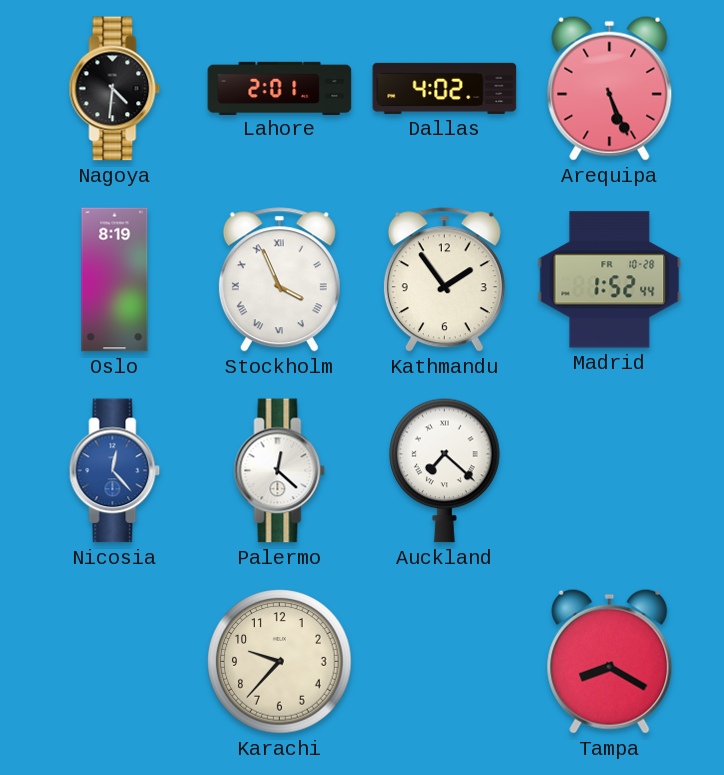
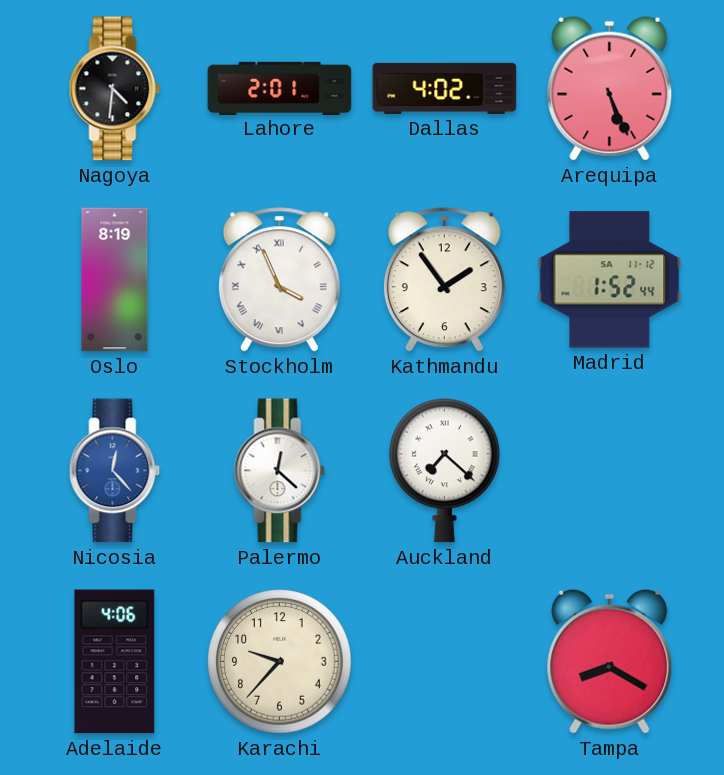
Madrid date: FR 10-28 -> SA 11-12 (610, 280)
Adelaide: none -> 4:06 (115, 662)
